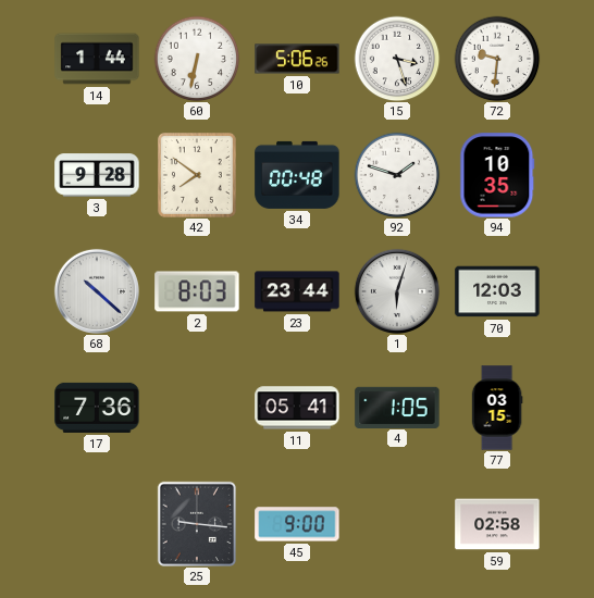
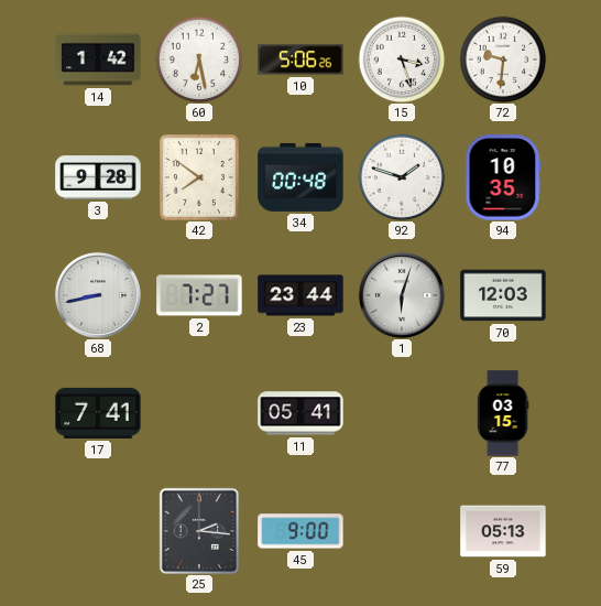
14: 1:44 -> 1:42 (98, 59)
60: 6:32 -> 6:28 (199, 59)
68: 10:22 -> 8:43 (98, 295)
2: 8:03 -> 7:27 (199, 295)
17: 7:36 -> 7:41 (98, 413)
4: 1:05 -> none (397, 407)
25: 9:16 -> 2:16 (198, 530)
59: 02:58 -> 05:13 (503, 531)
